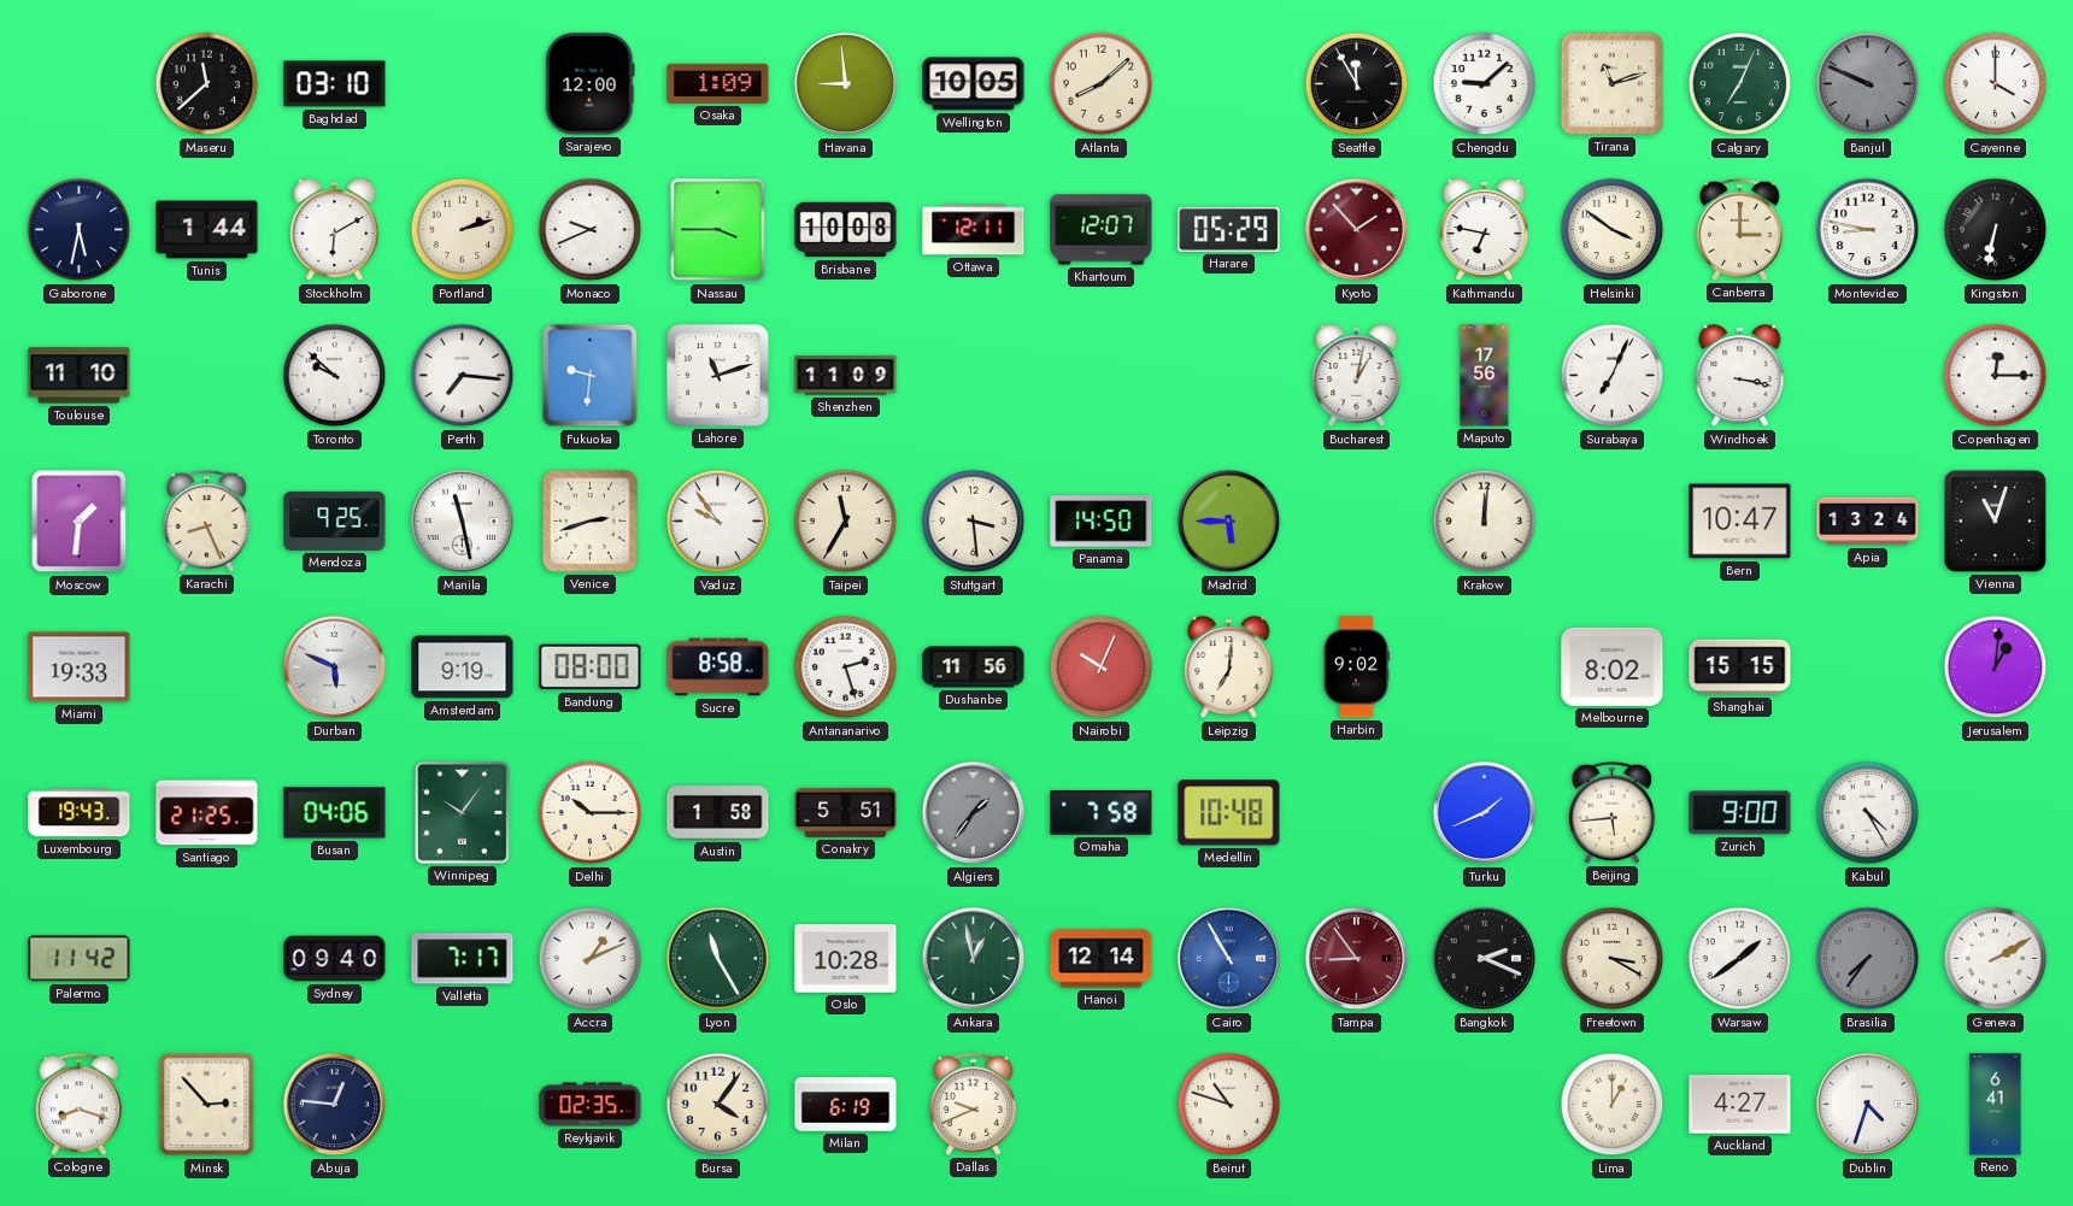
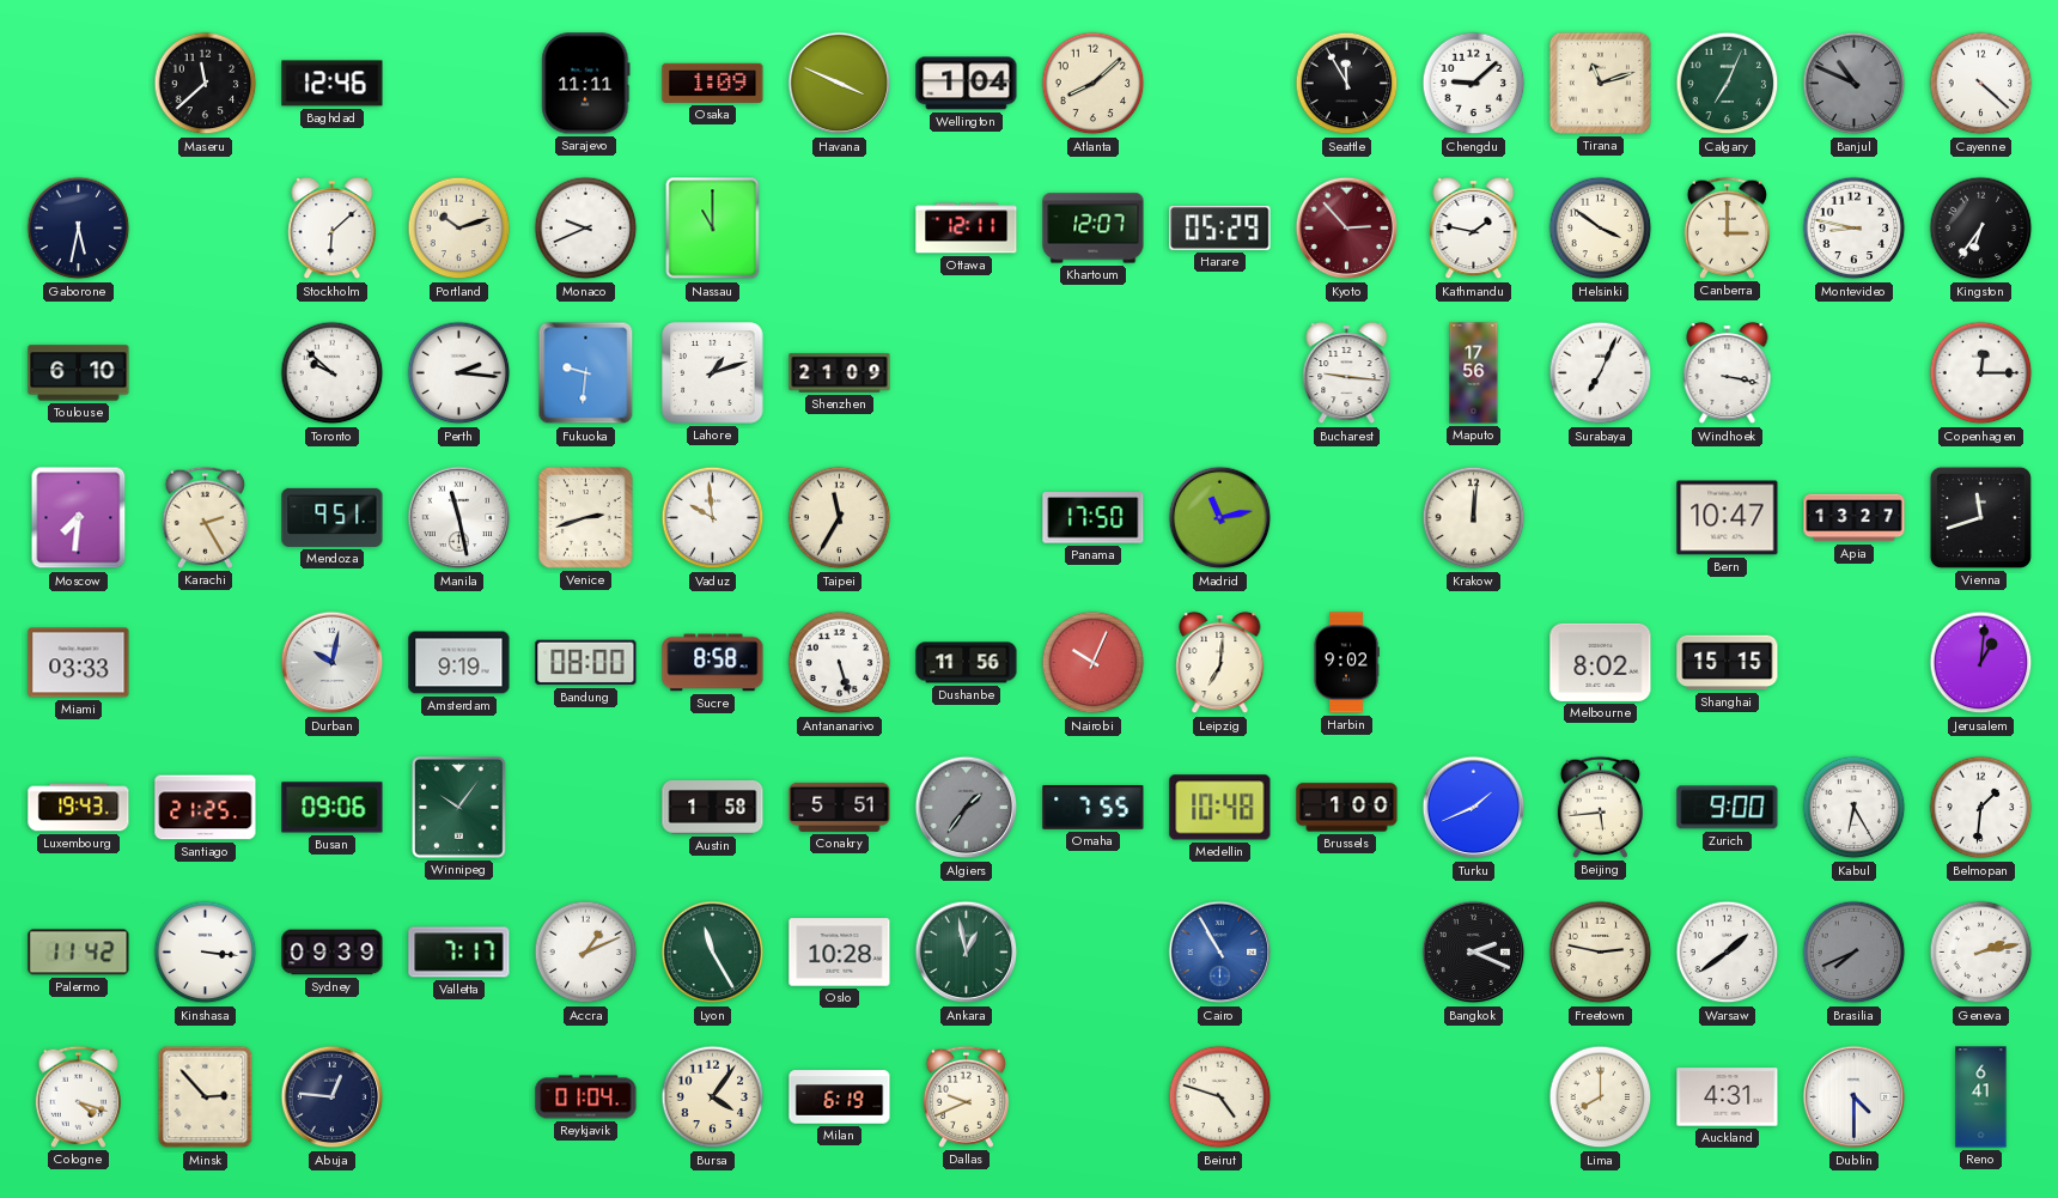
Baghdad: 03:10 -> 12:46 (333, 84)
Sarajevo: 12:00 -> 11:11 (586, 84)
Havana: 8:59 -> 3:49 (840, 84)
Wellington: 10:05 -> 1:04 (967, 84)
Banjul: 9:49 -> 10:49 (1855, 84)
Cayenne: 4:00 -> 4:22 (1981, 84)
Tunis: 1:44 -> none (207, 230)
Stockholm: 6:10 -> 6:08 (333, 229)
Portland: 2:12 -> 10:12 (459, 229)
Nassau: 3:45 -> 11:00 (713, 229)
Brisbane: 10:08 -> none (846, 230)
Kyoto: 1:53 -> 2:53 (1347, 229)
Kathmandu: 6:47 -> 1:47 (1474, 229)
Kingston: 6:32 -> 6:36 (1981, 229)
Toulouse: 11:10 -> 6:10 (79, 373)
Perth: 7:16 -> 2:16 (459, 373)
Lahore: 11:12 -> 1:12 (713, 373)
Shenzhen: 11:09 -> 21:09 (840, 373)
Bucharest: 1:02 -> 9:16 (1347, 373)
Moscow: 1:31 -> 7:31 (79, 518)
Karachi: 8:26 -> 2:25 (205, 517)
Mendoza: 9:25 -> 9:51 (333, 517)
Vaduz: 9:54 -> 9:59 (713, 518)
Stuttgart: 3:29 -> none (974, 522)
Panama: 14:50 -> 17:50 (1094, 518)
Madrid: 5:45 -> 11:13 (1220, 518)
Apia: 13:24 -> 13:27 (1855, 518)
Vienna: 11:03 -> 11:42 (1980, 517)
Miami: 19:33 -> 03:33 (79, 663)
Durban: 5:49 -> 10:02 (333, 663)
Antananarivo: 2:27 -> 5:27 (840, 663)
Busan: 04:06 -> 09:06 (333, 808)
Delhi: 10:15 -> none (591, 813)
Omaha: 7:58 -> 7:55 (1094, 807)
Brussels: none -> 1:00 (1347, 808)
Kabul: 4:25 -> 6:25 (1855, 808)
Belmopan: none -> 1:31 (1981, 808)
Kinshasa: none -> 3:16 (206, 953)
Sydney: 09:40 -> 09:39 (333, 953)
Hanoi: 12:14 -> none (1102, 959)
Tampa: 8:54 -> none (1357, 959)
Freetown: 3:20 -> 2:47 (1601, 953)
Brasilia: 7:36 -> 7:41 (1855, 953)
Geneva: 2:10 -> 2:13 (1981, 953)
Cologne: 8:18 -> 4:18 (78, 1096)
Reykjavik: 02:35 -> 01:04 (586, 1097)
Beirut: 10:48 -> 4:48 (1220, 1097)
Lima: 1:00 -> 8:00 (1601, 1097)
Auckland: 4:27 -> 4:31 (1728, 1097)
Dublin: 4:33 -> 4:30 (1855, 1097)
